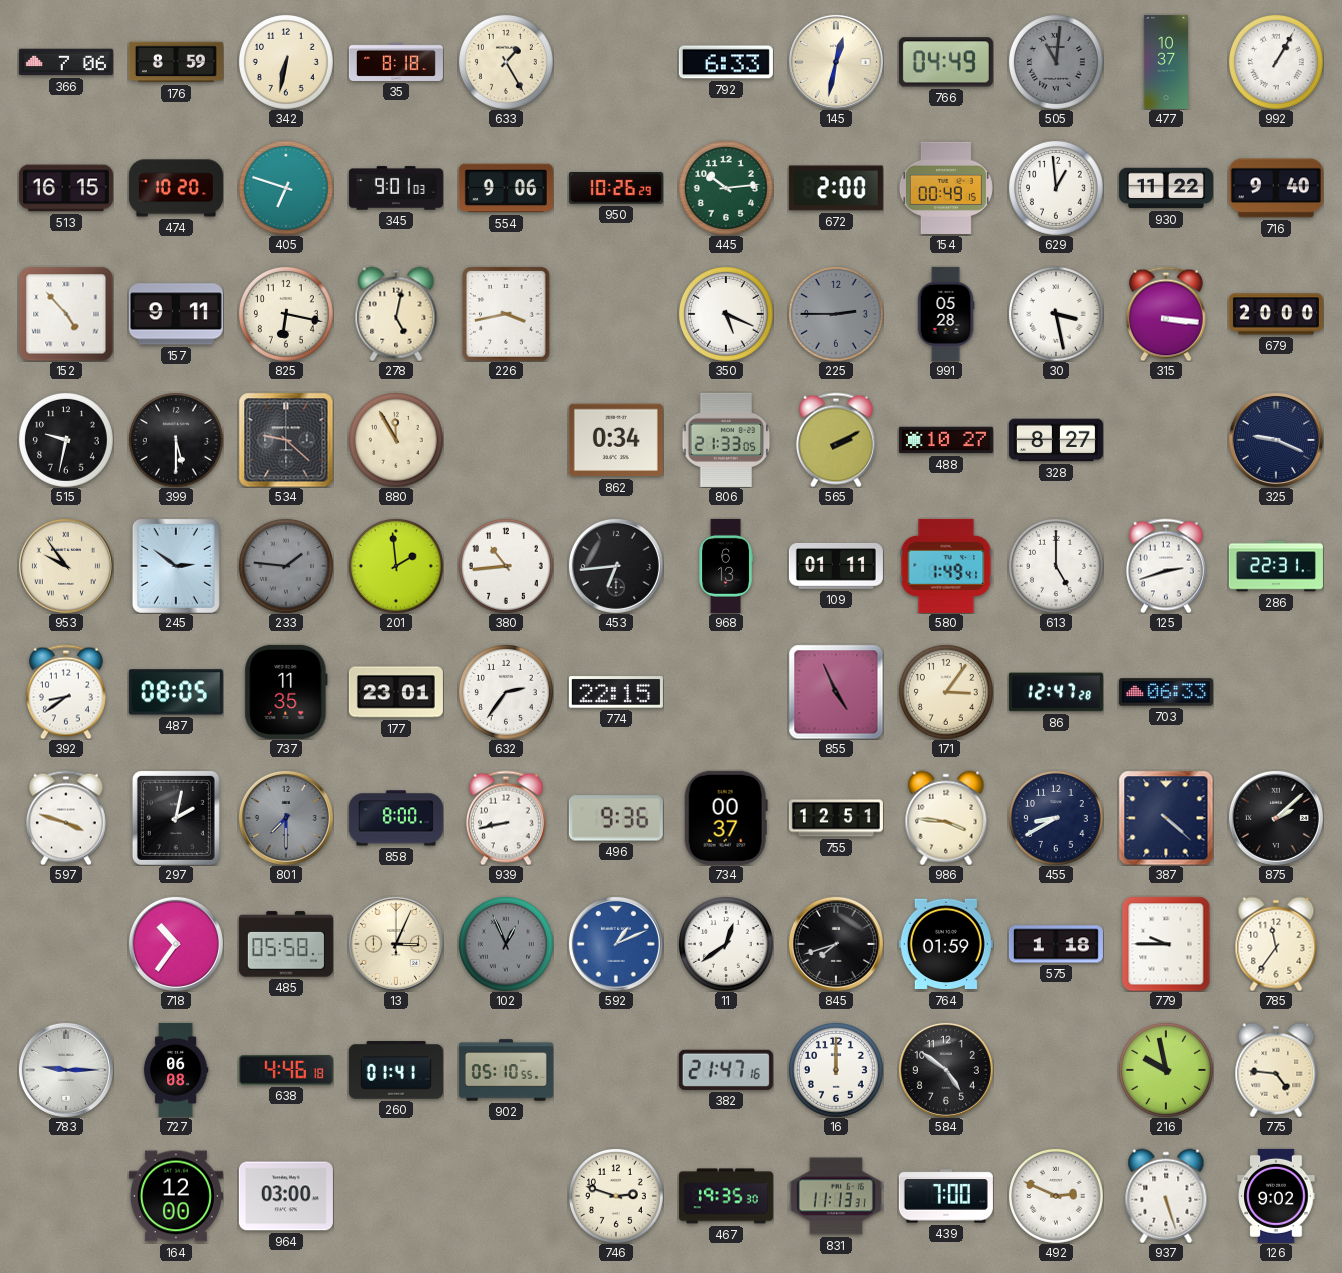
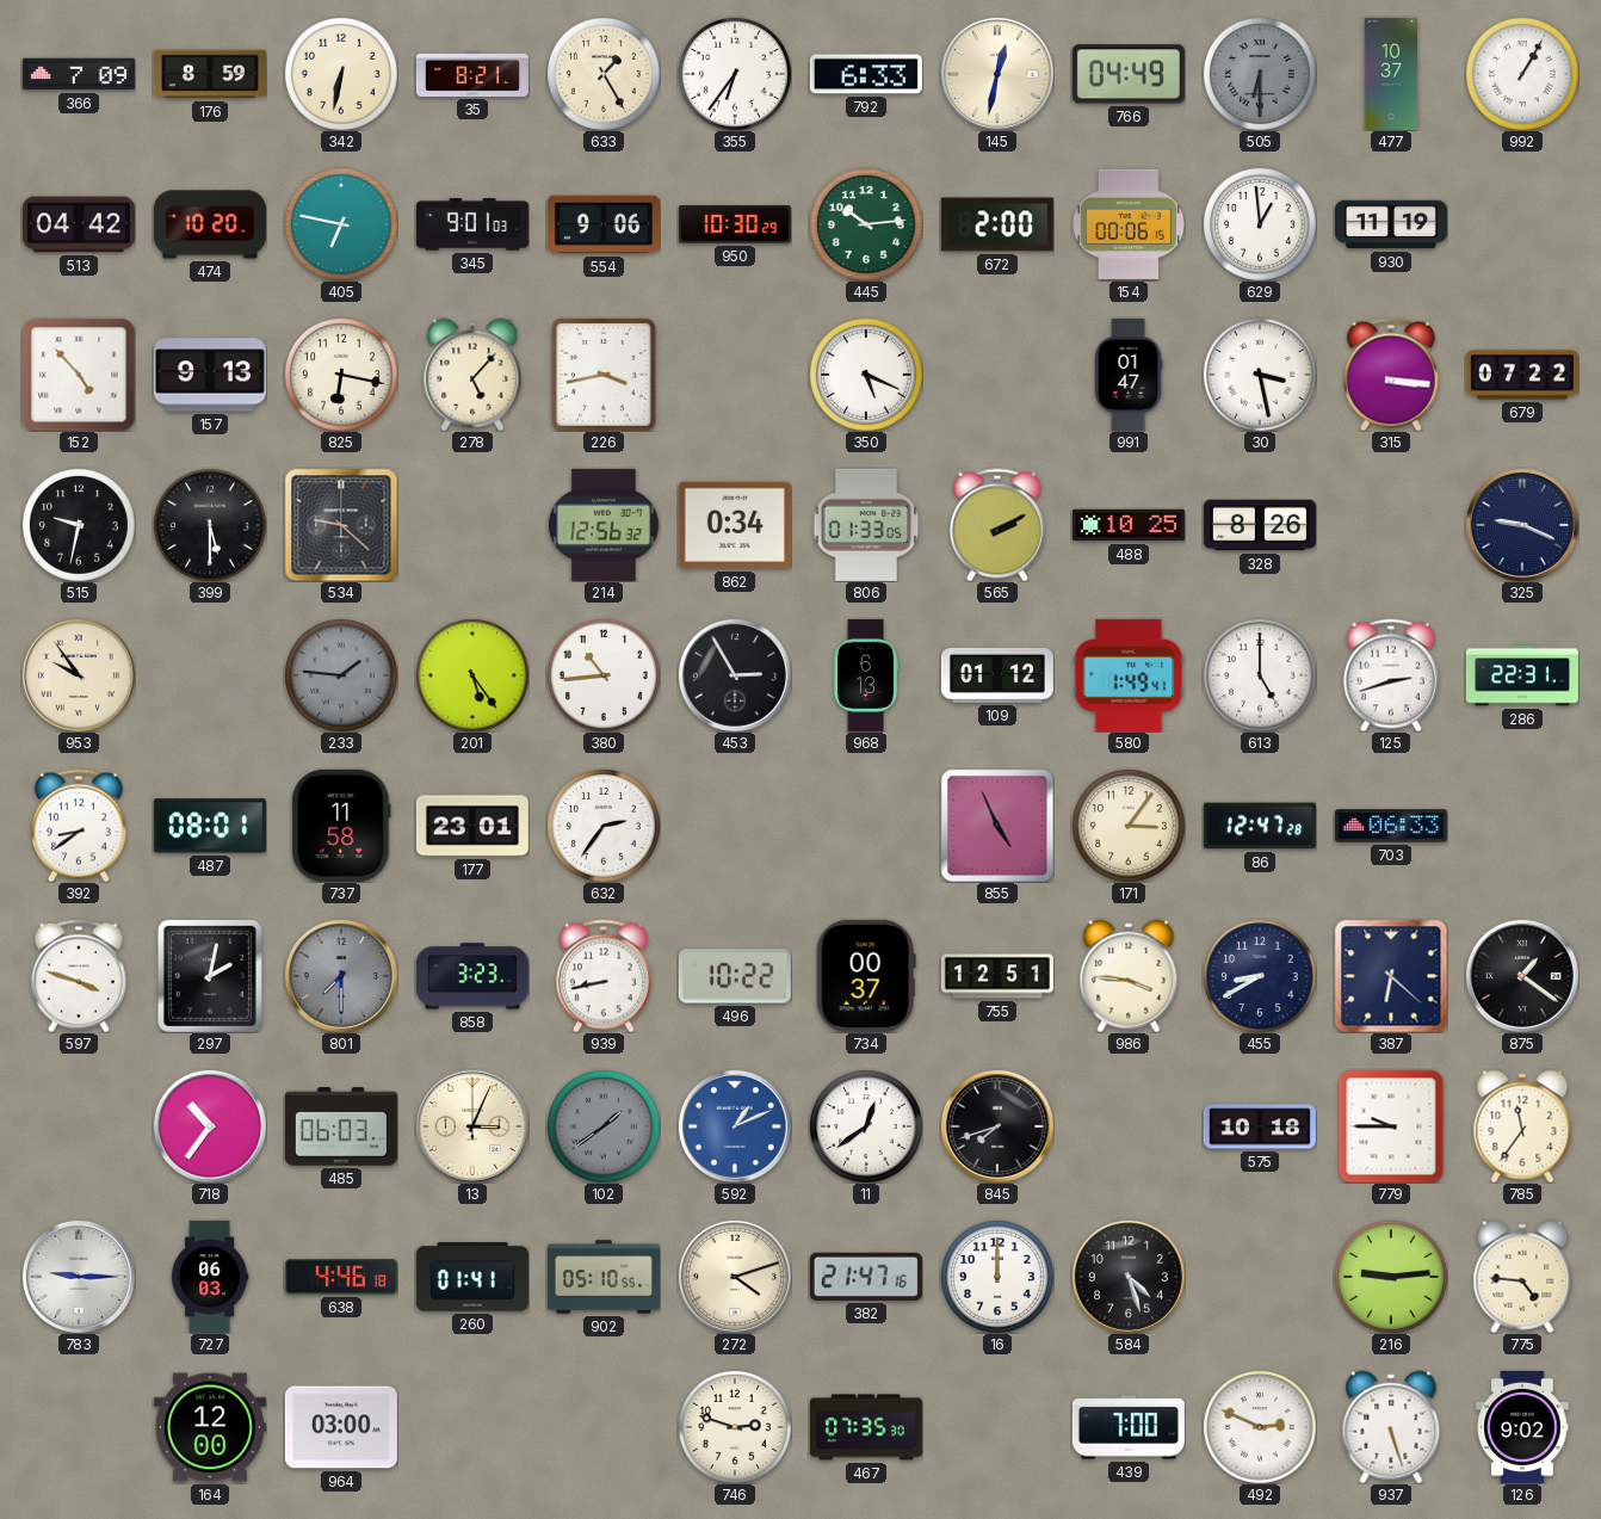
366: 7:06 -> 7:09 (79, 74)
35: 8:18 -> 8:21 (472, 74)
355: none -> 6:36 (735, 74)
505: 11:01 -> 6:30 (1260, 74)
513: 16:15 -> 04:42 (79, 224)
405: 6:48 -> 6:47 (341, 224)
950: 10:26 -> 10:30 (735, 226)
154: 00:49 -> 00:06 (1129, 224)
930: 11:22 -> 11:19 (1391, 224)
716: 9:40 -> none (1276, 188)
157: 9:11 -> 9:13 (210, 375)
278: 5:02 -> 5:07 (472, 375)
225: 2:45 -> none (836, 314)
991: 05:28 -> 01:47 (1129, 375)
679: 20:00 -> 07:22 (1522, 375)
880: 11:55 -> none (396, 440)
214: none -> 12:56 (604, 525)
806: 21:33 -> 01:33 (866, 525)
488: 10:27 -> 10:25 (1129, 525)
328: 8:27 -> 8:26 (1260, 525)
245: 2:51 -> none (176, 566)
201: 1:59 -> 5:24 (472, 675)
453: 6:44 -> 2:55 (735, 675)
109: 01:11 -> 01:12 (997, 675)
487: 08:05 -> 08:01 (210, 826)
737: 11:35 -> 11:58 (341, 826)
774: 22:15 -> none (616, 692)
858: 8:00 -> 3:23 (472, 976)
496: 9:36 -> 10:22 (735, 976)
387: 4:22 -> 6:22 (1391, 976)
875: 2:08 -> 1:21 (1522, 976)
485: 05:58 -> 06:03 (341, 1126)
102: 12:56 -> 1:39 (604, 1126)
764: 01:59 -> none (946, 944)
575: 1:18 -> 10:18 (1260, 1126)
727: 06:08 -> 06:03 (210, 1277)
272: none -> 4:12 (735, 1277)
584: 4:51 -> 4:27 (1129, 1277)
216: 9:58 -> 9:14 (1391, 1277)
467: 19:35 -> 07:35 (866, 1427)
831: 11:13 -> none (836, 1196)
